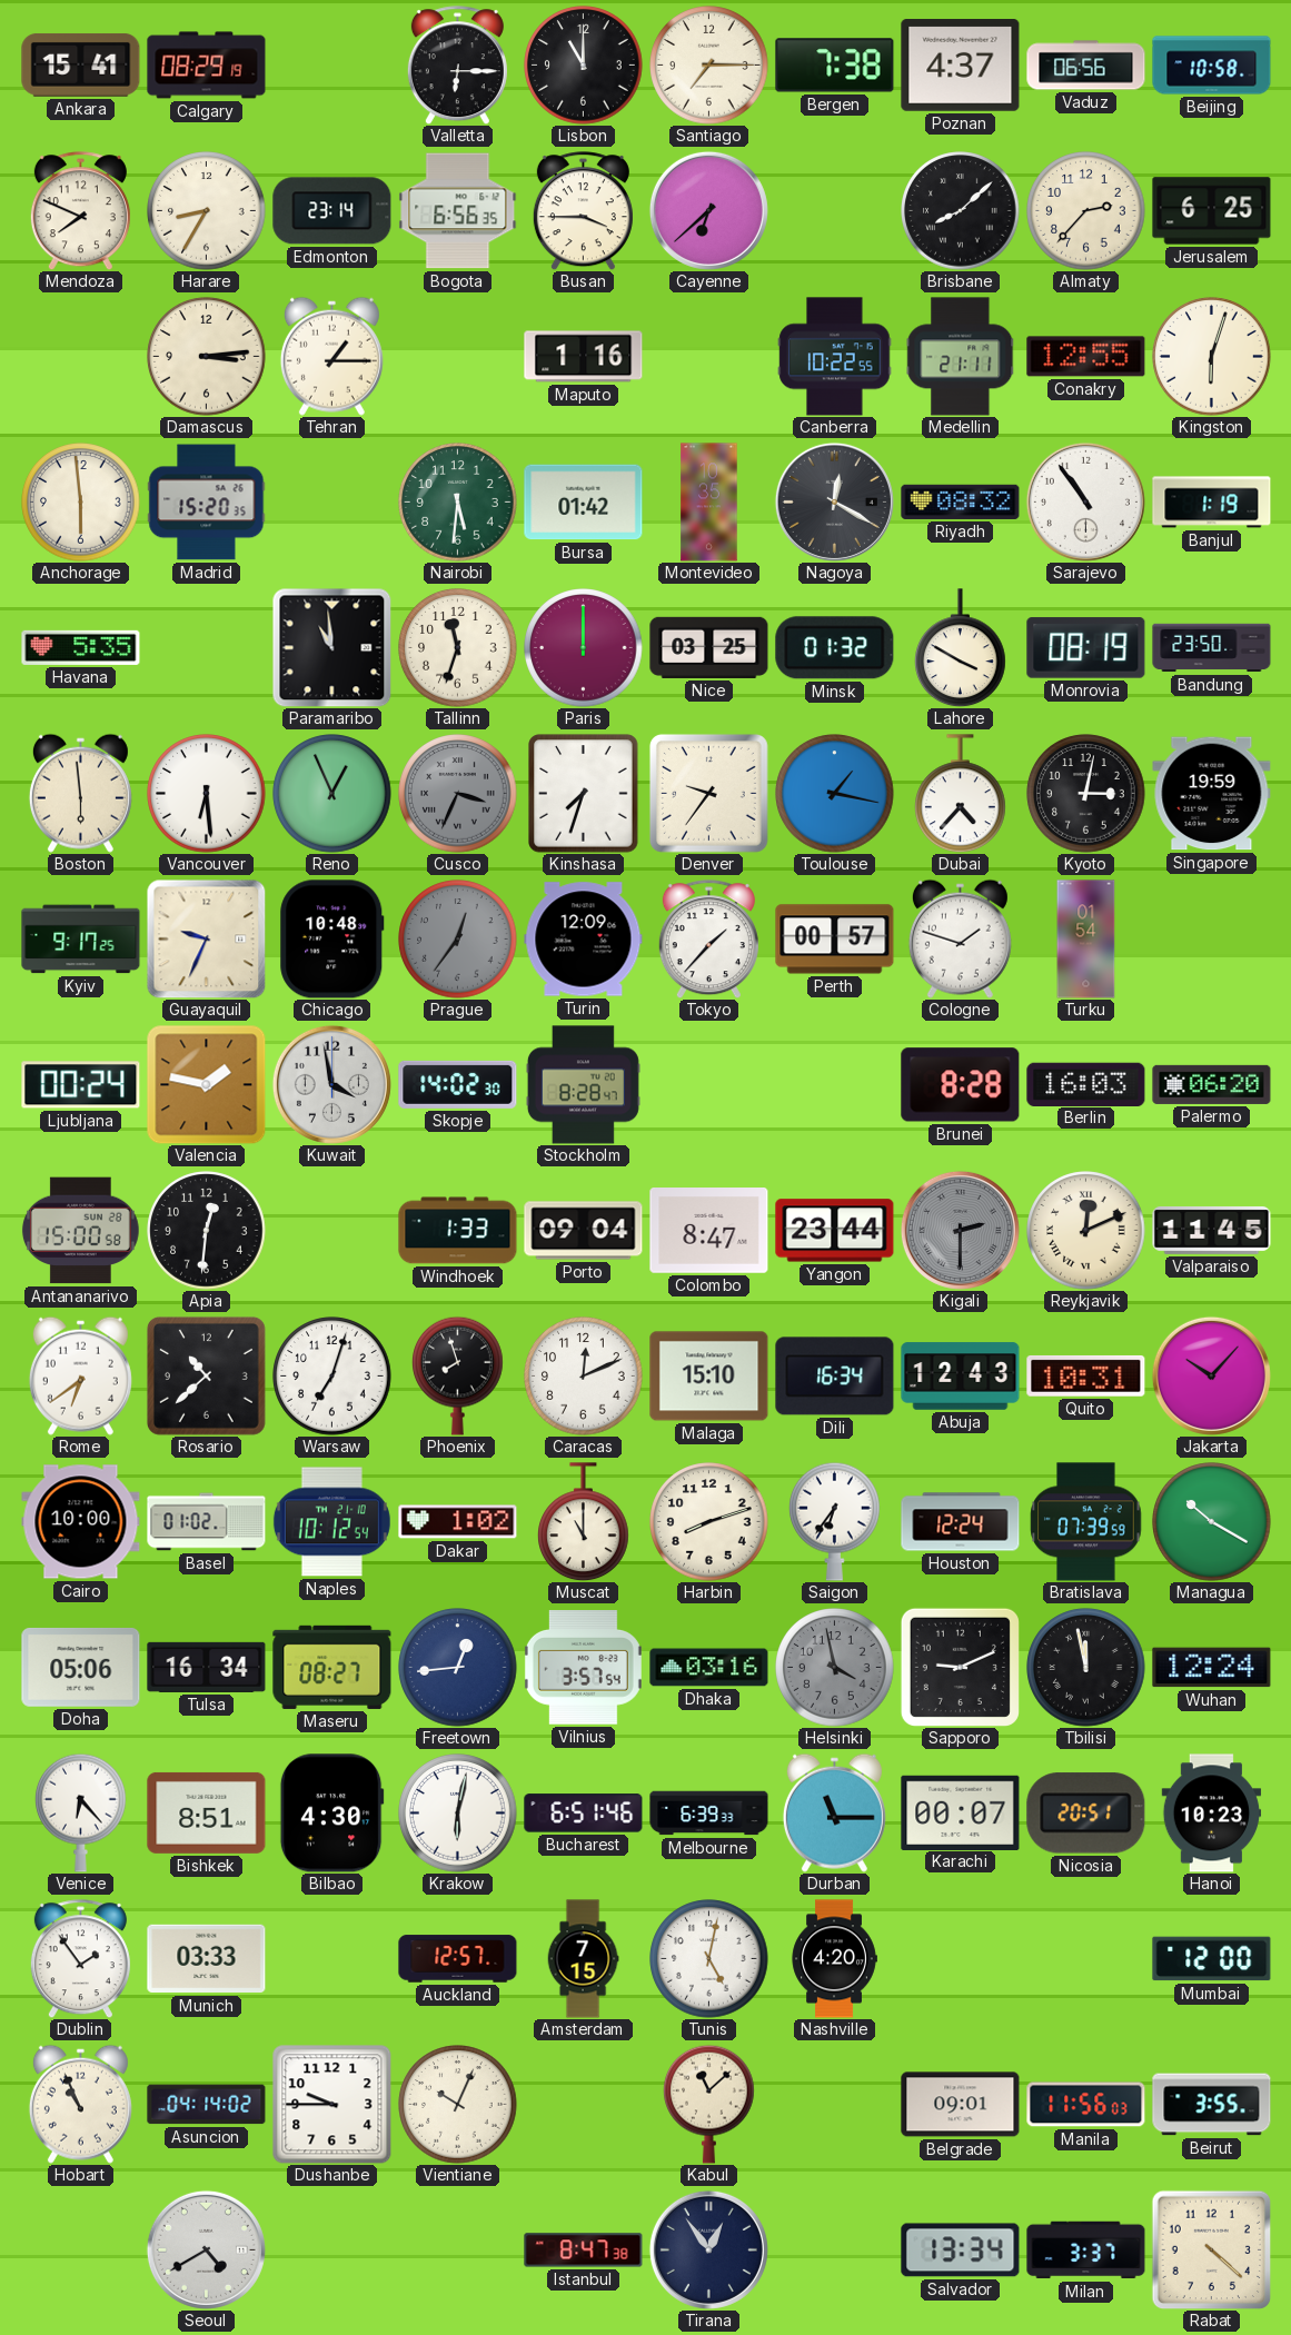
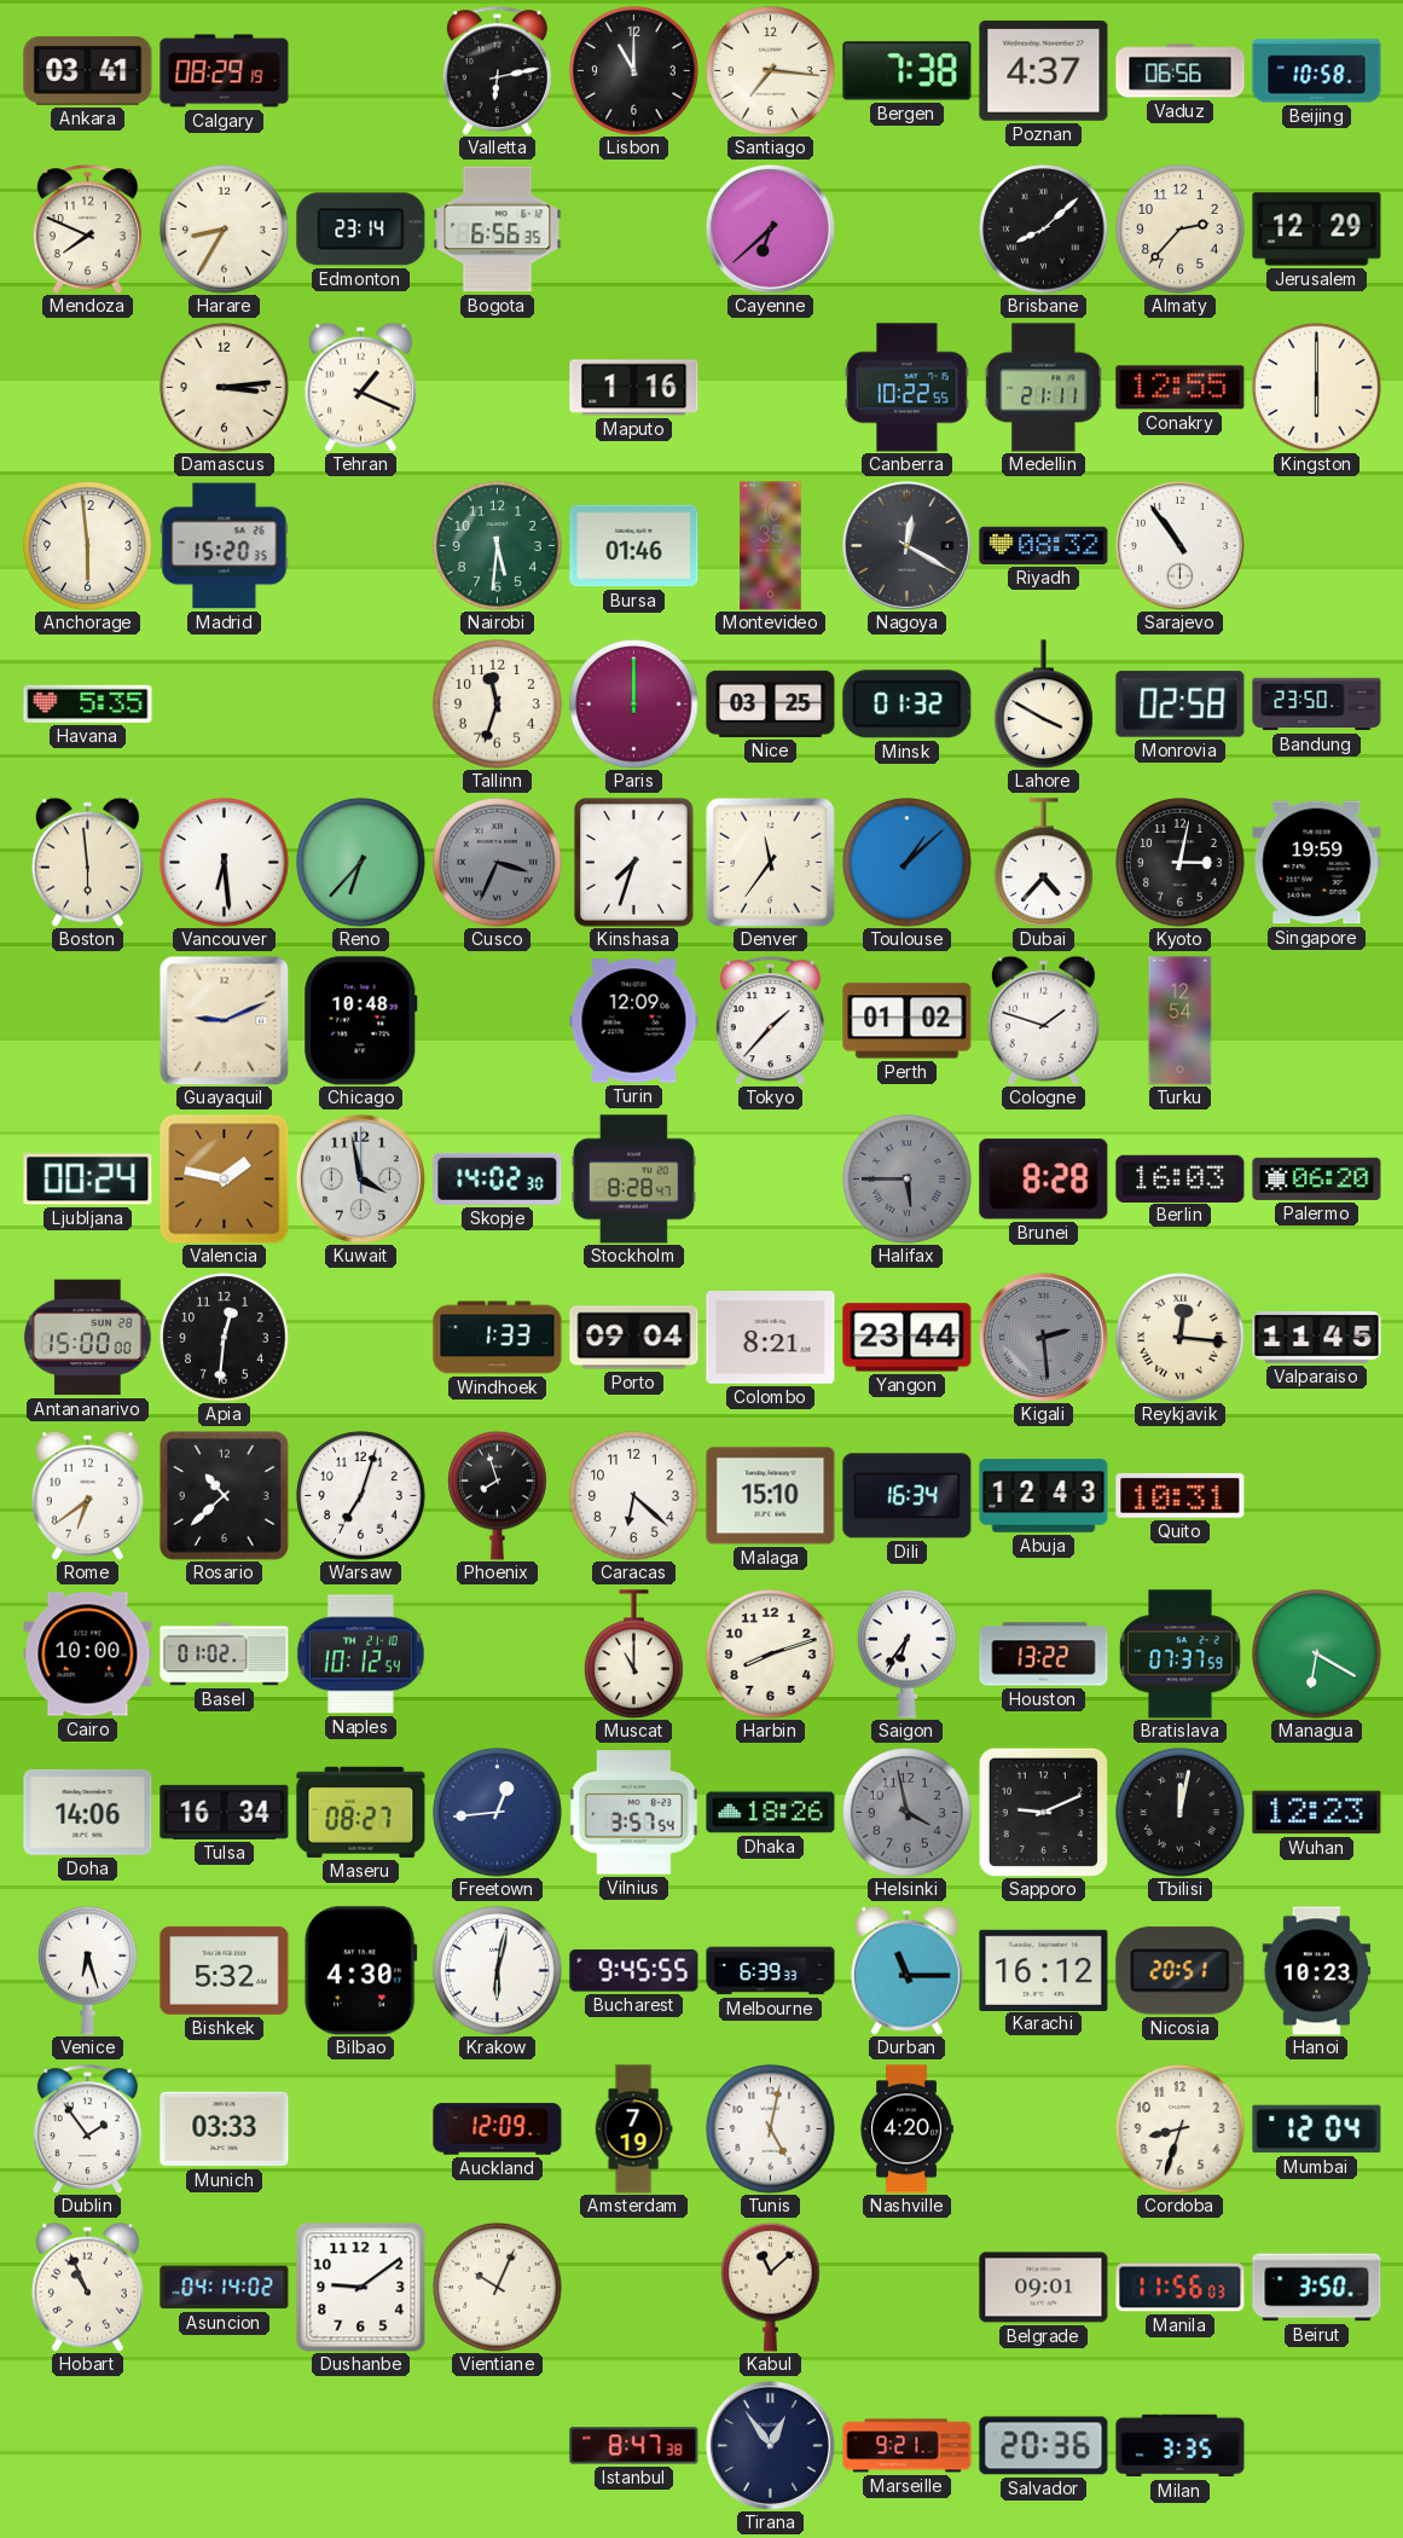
Ankara: 15:41 -> 03:41 (88, 70)
Valletta: 6:15 -> 6:13 (497, 71)
Santiago: 7:15 -> 7:16 (771, 71)
Busan: 3:45 -> none (583, 211)
Jerusalem: 6:25 -> 12:29 (1317, 230)
Tehran: 1:15 -> 1:19 (360, 387)
Kingston: 6:03 -> 6:00 (1317, 388)
Bursa: 01:42 -> 01:46 (634, 546)
Banjul: 1:19 -> none (1212, 503)
Paramaribo: 10:59 -> none (331, 647)
Monrovia: 08:19 -> 02:58 (1181, 705)
Reno: 12:56 -> 6:37 (361, 863)
Denver: 9:36 -> 11:36 (770, 862)
Toulouse: 1:17 -> 1:08 (908, 863)
Kyiv: 9:17 -> none (81, 940)
Guayaquil: 9:34 -> 9:11 (224, 1020)
Prague: 12:36 -> none (458, 940)
Perth: 00:57 -> 01:02 (908, 1021)
Turku: 01:54 -> 12:54 (1181, 1021)
Halifax: none -> 5:45 (908, 1180)
Antananarivo: 15:00:58 -> 15:00:00 (87, 1338)
Colombo: 8:47 -> 8:21 (771, 1338)
Kigali: 2:30 -> 2:29 (1043, 1337)
Reykjavik: 12:11 -> 12:16 (1181, 1338)
Caracas: 12:11 -> 6:22 (634, 1496)
Jakarta: 10:07 -> none (1211, 1375)
Dakar: 1:02 -> none (458, 1522)
Houston: 12:24 -> 13:22 (1044, 1655)
Bratislava: 07:39 -> 07:37 (1181, 1655)
Managua: 10:20 -> 6:20 (1317, 1655)
Doha: 05:06 -> 14:06 (88, 1812)
Dhaka: 03:16 -> 18:26 (771, 1813)
Tbilisi: 11:58 -> 12:02 (1181, 1813)
Wuhan: 12:24 -> 12:23 (1317, 1813)
Venice: 6:23 -> 6:27 (88, 1970)
Bishkek: 8:51 -> 5:32 (225, 1970)
Bucharest: 6:51 -> 9:45 (634, 1971)
Karachi: 00:07 -> 16:12 (1044, 1970)
Auckland: 12:57 -> 12:09 (498, 2130)
Amsterdam: 7:15 -> 7:19 (633, 2130)
Cordoba: none -> 8:33 (1181, 2130)
Mumbai: 12:00 -> 12:04 (1317, 2130)
Dushanbe: 9:45 -> 9:09 (361, 2288)
Beirut: 3:55 -> 3:50 (1317, 2288)
Seoul: 4:40 -> none (206, 2249)
Marseille: none -> 9:21 (908, 2446)
Salvador: 13:34 -> 20:36 (1044, 2446)
Milan: 3:37 -> 3:35 (1181, 2446)
Rabat: 4:22 -> none (1211, 2249)
